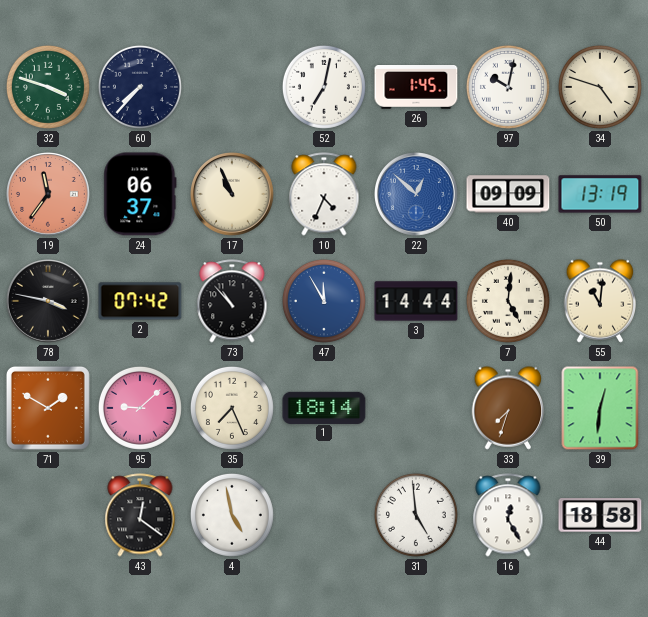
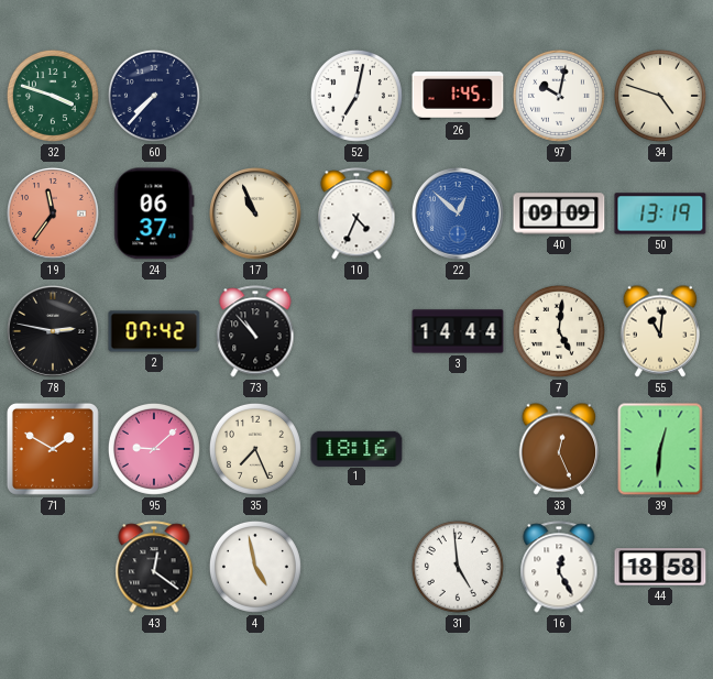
78: 3:47 -> 2:47 (54, 332)
47: 11:55 -> none (324, 301)
1: 18:14 -> 18:16 (356, 448)
33: 7:33 -> 12:26 (559, 449)
